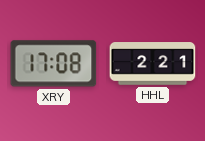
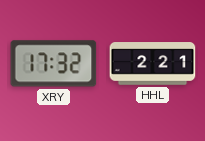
XRY: 17:08 -> 17:32 (54, 64)
